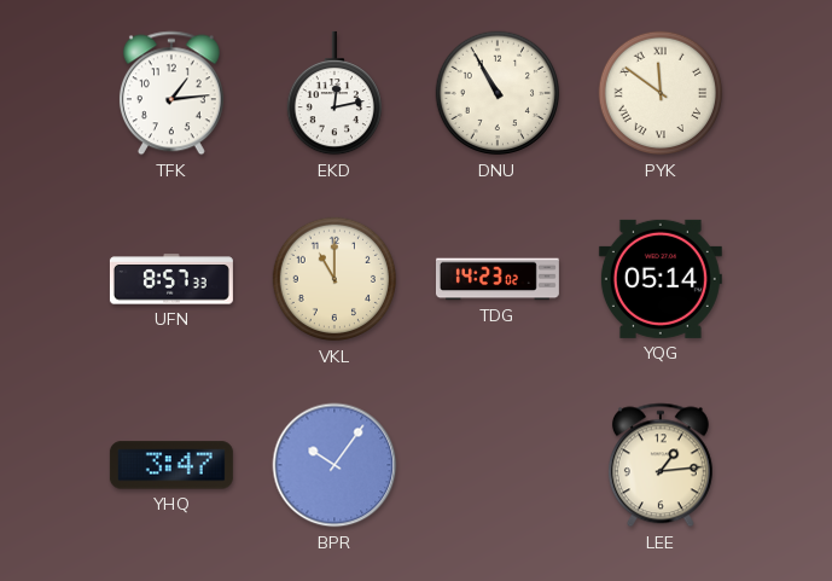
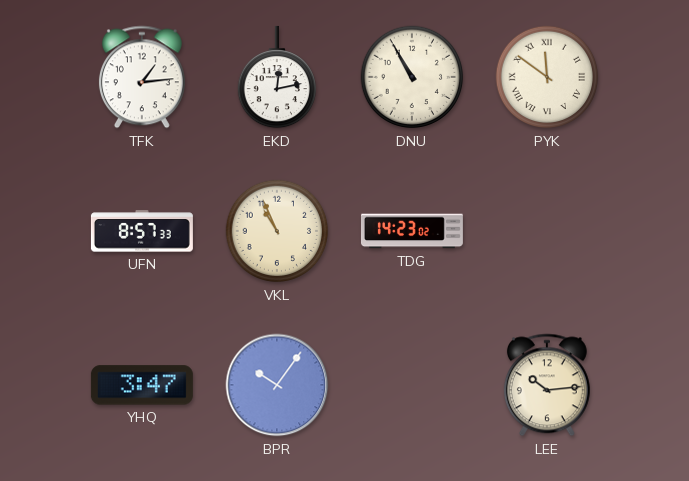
VKL: 11:00 -> 10:56 (277, 231)
YQG: 05:14 -> none (661, 279)
LEE: 1:14 -> 10:14 (547, 385)
